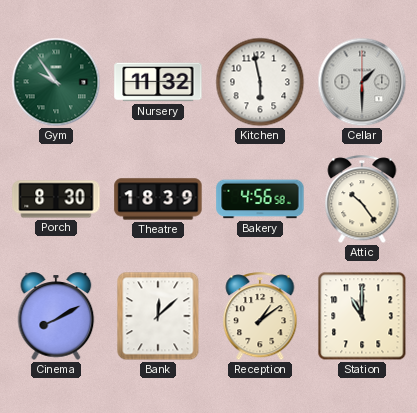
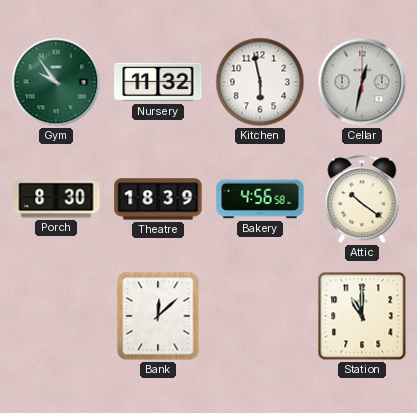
Cellar: 1:30 -> 12:32 (362, 82)
Attic: 10:24 -> 10:21 (362, 200)
Cinema: 8:10 -> none (56, 316)
Reception: 1:09 -> none (260, 317)
